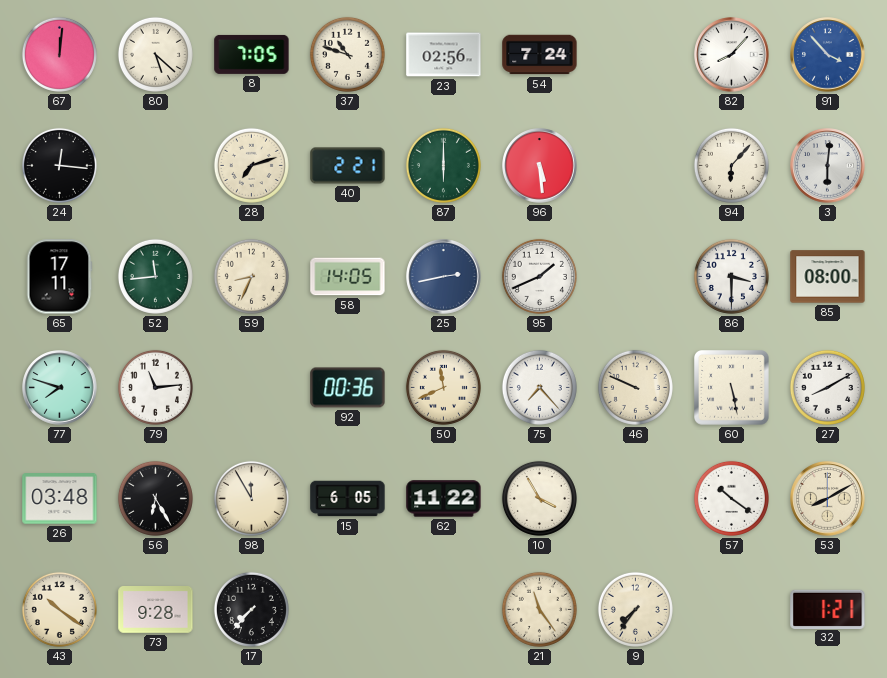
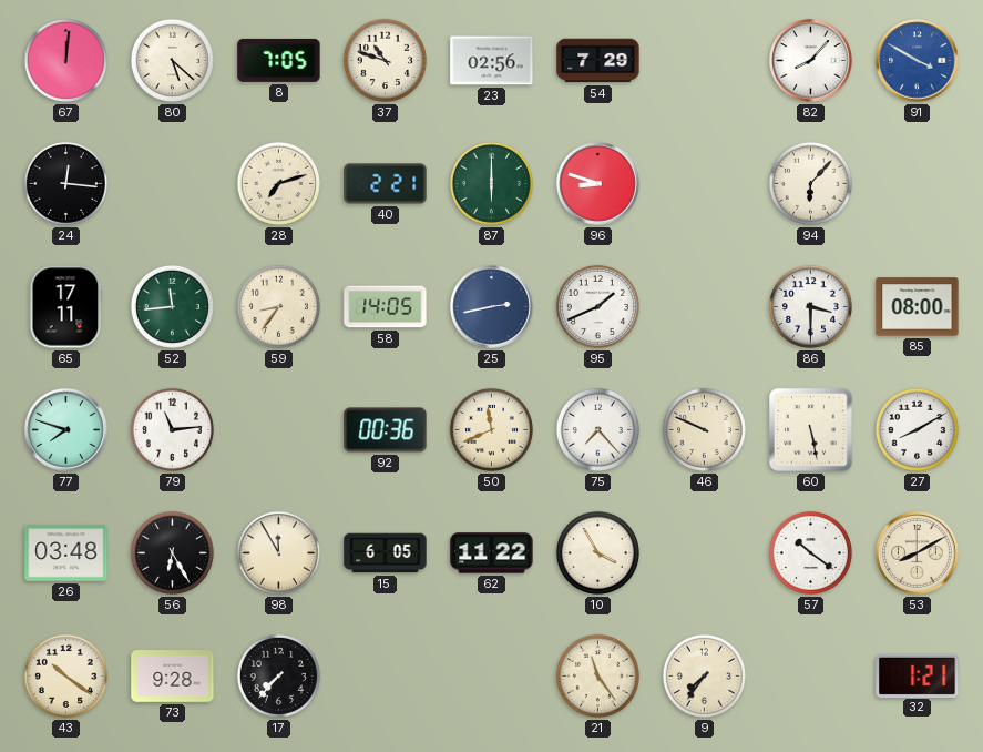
54: 7:24 -> 7:29 (598, 61)
91: 3:53 -> 3:50 (918, 61)
96: 5:29 -> 8:48 (598, 184)
3: 6:01 -> none (828, 166)
59: 8:34 -> 8:36 (278, 306)
